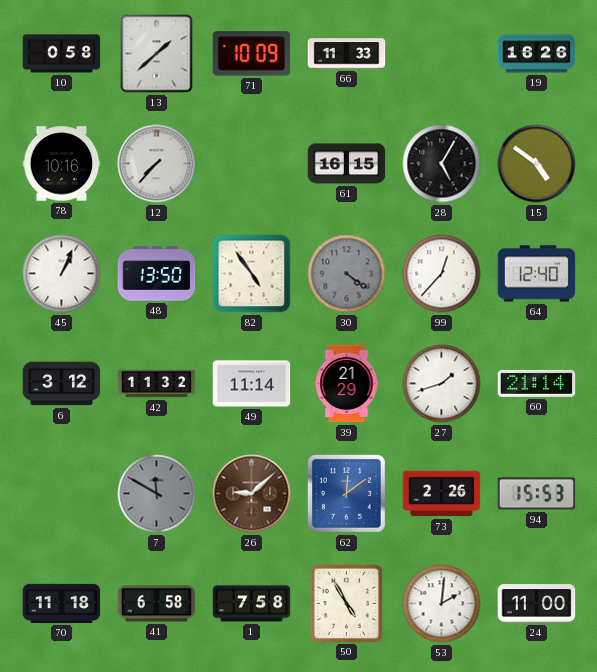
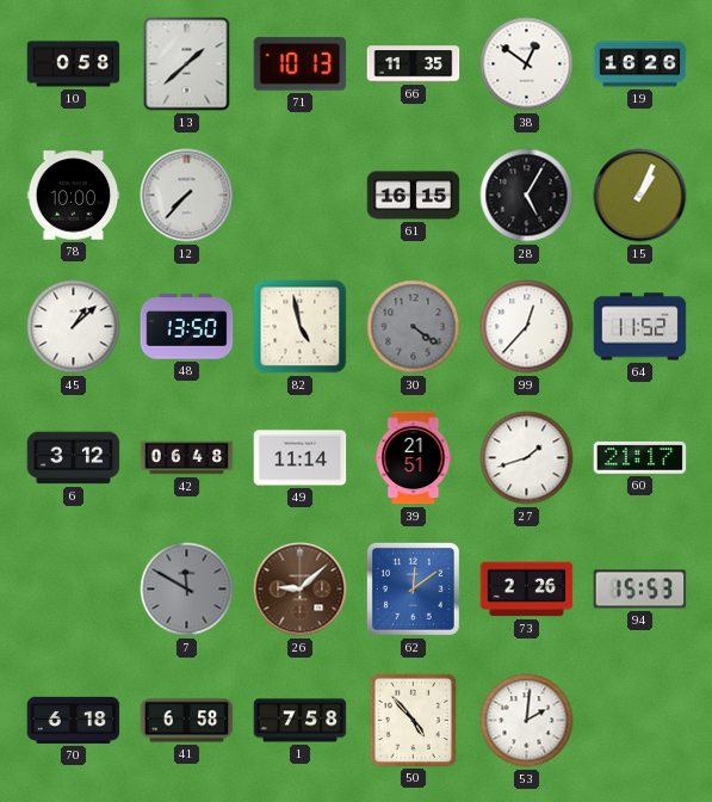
71: 10:09 -> 10:13 (301, 64)
66: 11:33 -> 11:35 (414, 64)
38: none -> 12:51 (527, 64)
78: 10:16 -> 10:00 (74, 196)
15: 4:51 -> 1:04 (640, 196)
45: 1:04 -> 1:08 (74, 327)
82: 4:54 -> 4:58 (301, 327)
64: 12:40 -> 11:52 (640, 327)
42: 11:32 -> 06:48 (187, 458)
39: 21:29 -> 21:51 (414, 458)
60: 21:14 -> 21:17 (640, 457)
70: 11:18 -> 6:18 (74, 720)
50: 4:55 -> 4:53 (413, 720)
24: 11:00 -> none (537, 604)
